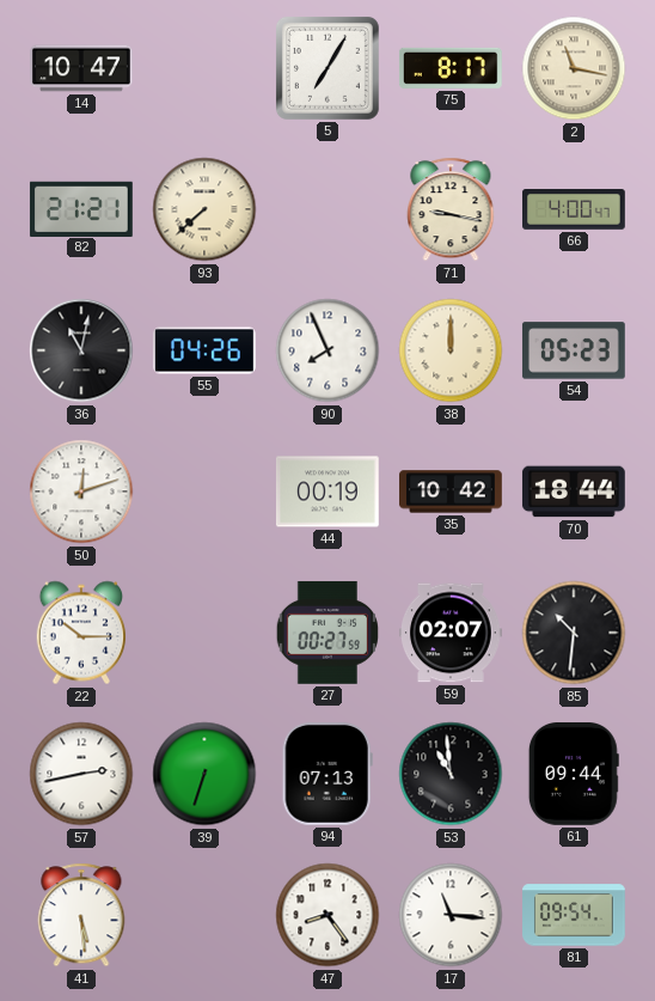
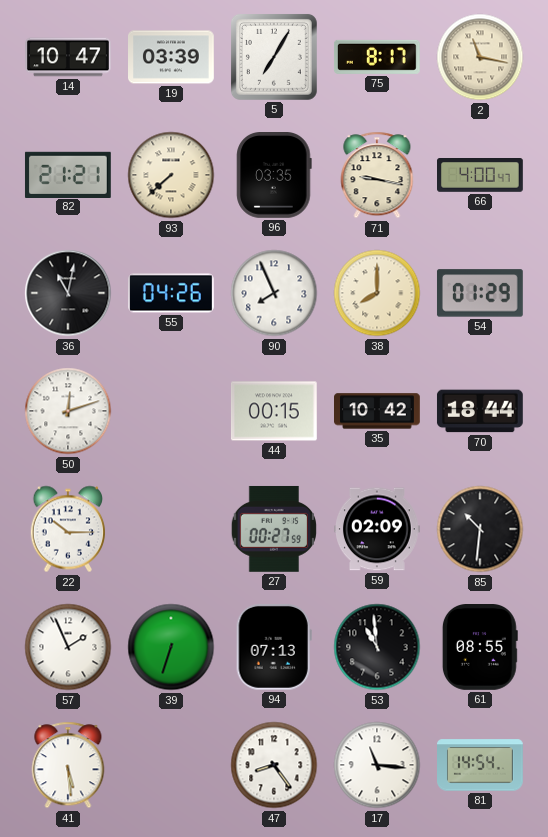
19: none -> 03:39 (172, 57)
96: none -> 03:35 (274, 176)
38: 12:00 -> 8:00 (377, 293)
54: 05:23 -> 01:29 (480, 293)
44: 00:19 -> 00:15 (274, 411)
59: 02:07 -> 02:09 (378, 529)
57: 2:43 -> 1:56 (68, 647)
61: 09:44 -> 08:55 (480, 648)
81: 09:54 -> 14:54 (481, 765)
